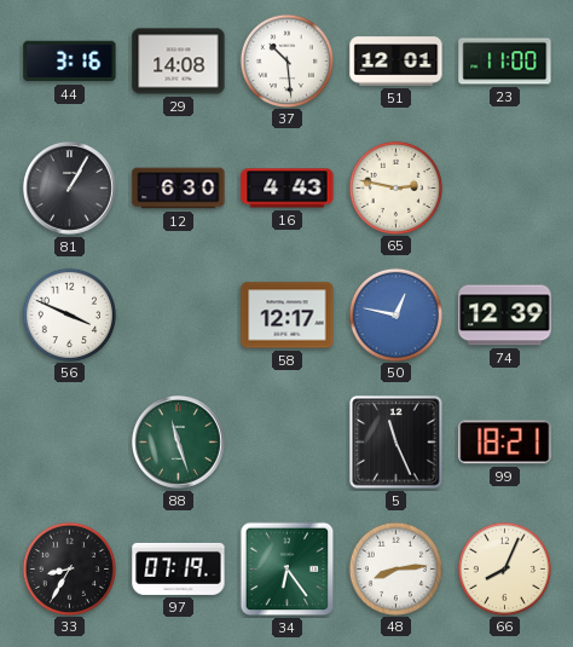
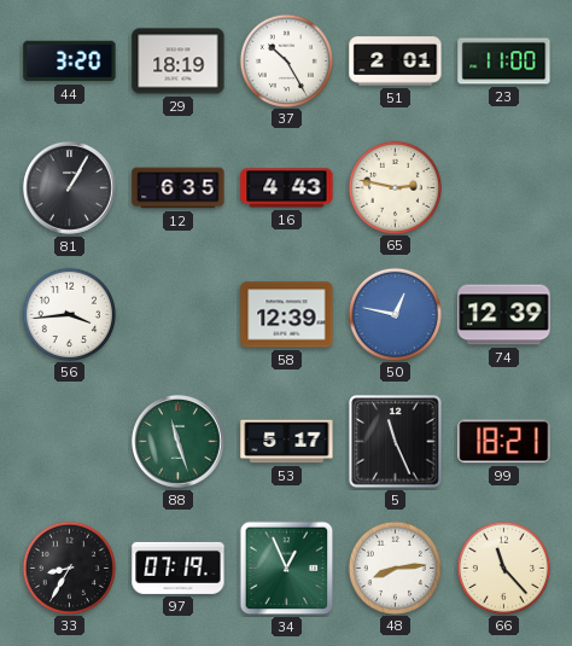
44: 3:16 -> 3:20 (70, 62)
29: 14:08 -> 18:19 (179, 62)
37: 10:29 -> 10:25 (286, 60)
51: 12:01 -> 2:01 (396, 62)
12: 6:30 -> 6:35 (179, 188)
56: 3:49 -> 3:44 (69, 314)
58: 12:17 -> 12:39 (287, 315)
53: none -> 5:17 (287, 442)
34: 6:24 -> 12:56 (287, 569)
66: 8:04 -> 11:23 (503, 568)
